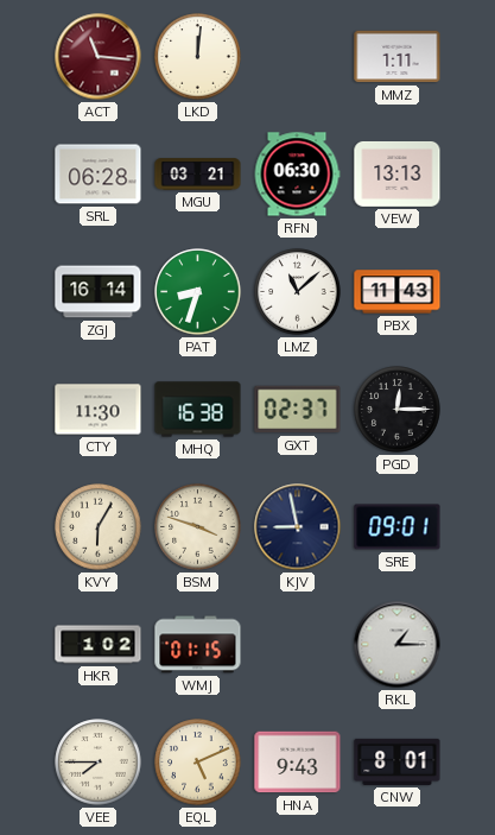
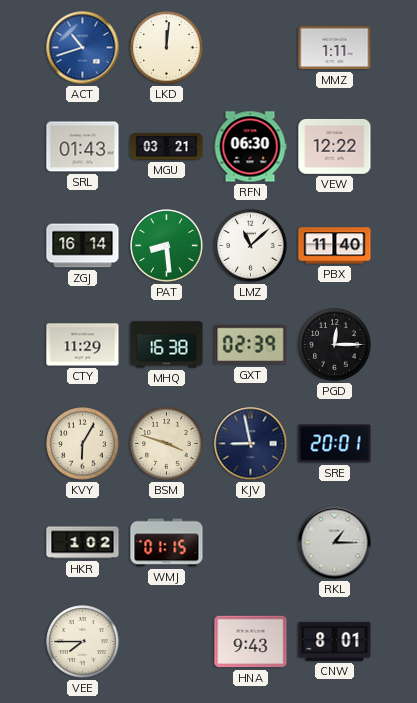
ACT: 11:16 -> 10:42 (83, 48)
ACT dial: burgundy -> blue (83, 48)
SRL: 06:28 -> 01:43 (83, 147)
VEW: 13:13 -> 12:22 (335, 147)
PAT: 8:33 -> 8:29 (167, 246)
PBX: 11:43 -> 11:40 (335, 246)
CTY: 11:30 -> 11:29 (83, 345)
GXT: 02:37 -> 02:39 (251, 345)
SRE: 09:01 -> 20:01 (335, 444)
EQL: 5:11 -> none (198, 763)
